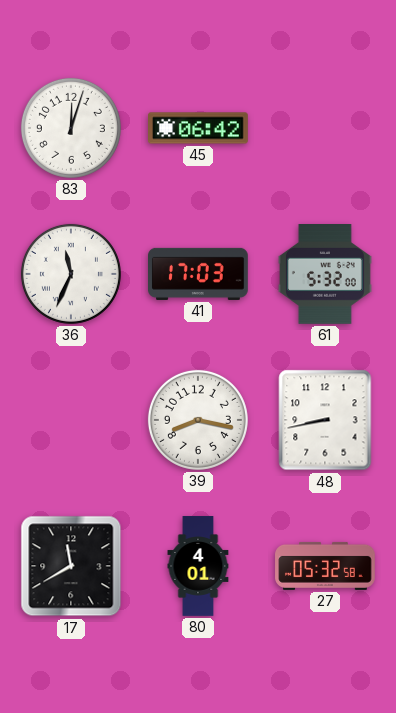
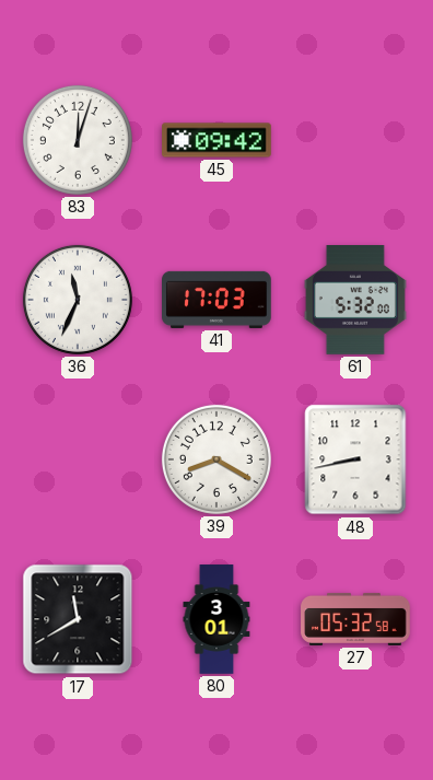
45: 06:42 -> 09:42 (216, 140)
39: 8:17 -> 8:20 (216, 459)
80: 4:01 -> 3:01 (216, 619)
